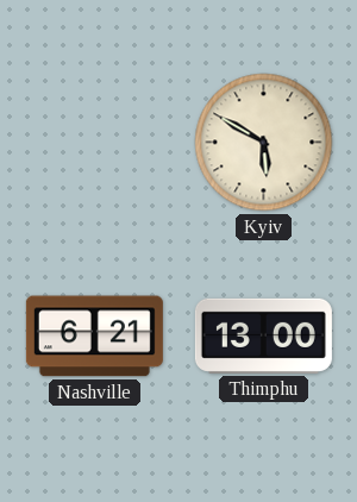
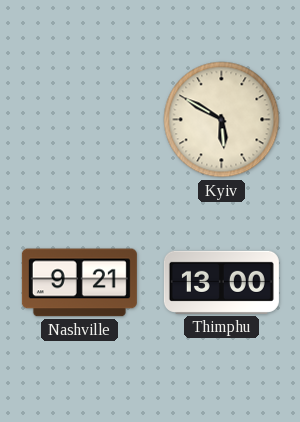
Nashville: 6:21 -> 9:21 (79, 283)
